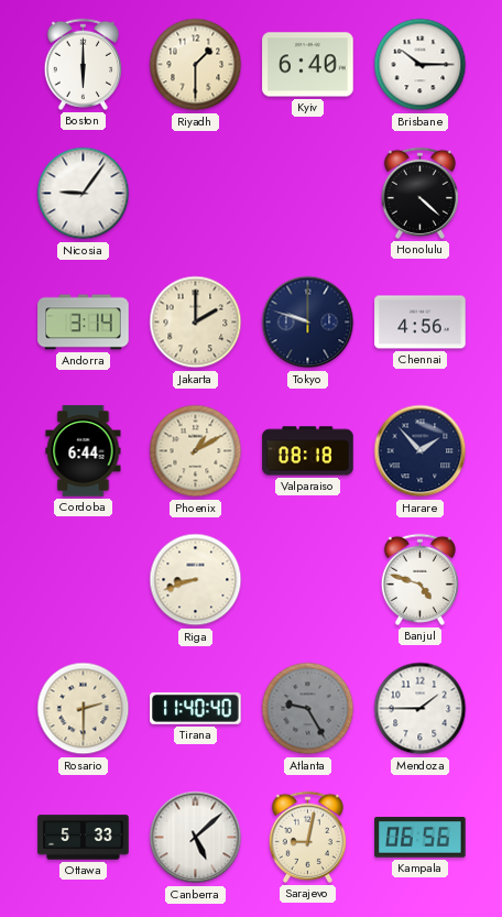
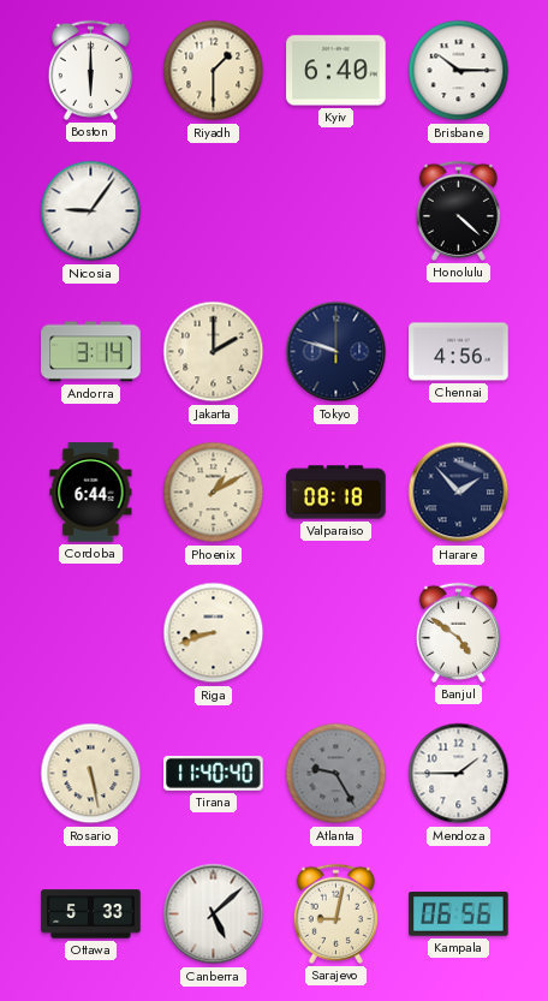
Banjul: 4:48 -> 4:51 (458, 632)
Rosario: 2:30 -> 5:28 (91, 774)
